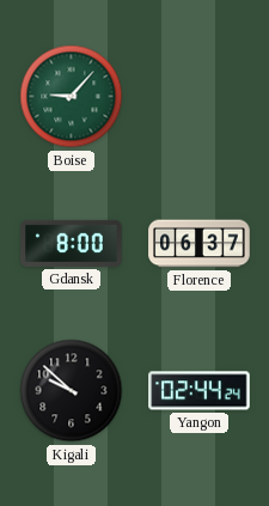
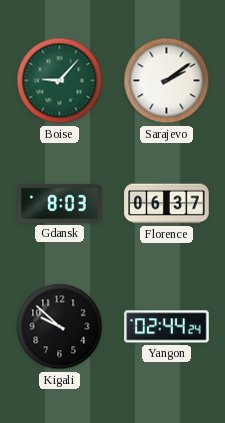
Sarajevo: none -> 2:09 (167, 81)
Gdansk: 8:00 -> 8:03 (60, 203)
